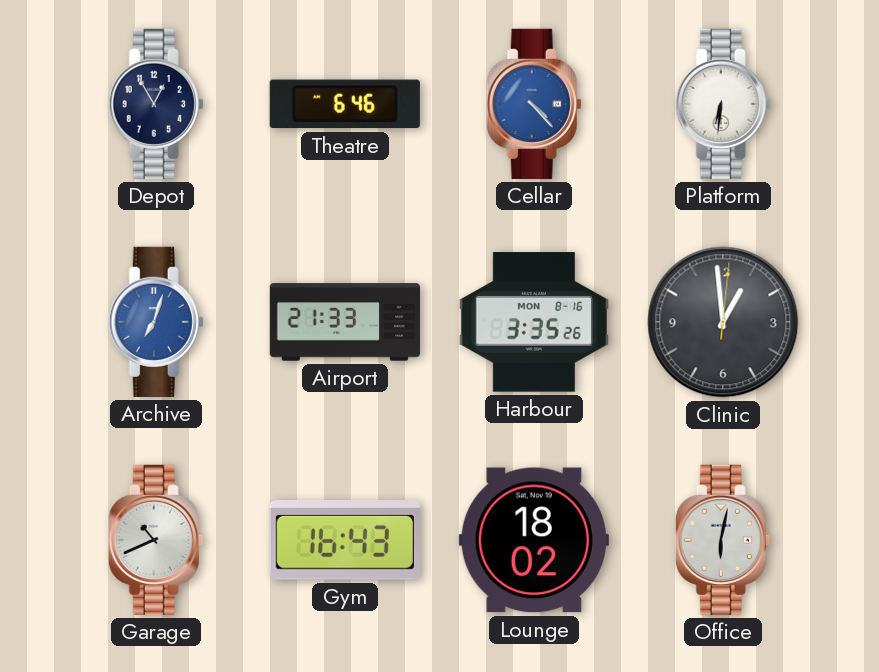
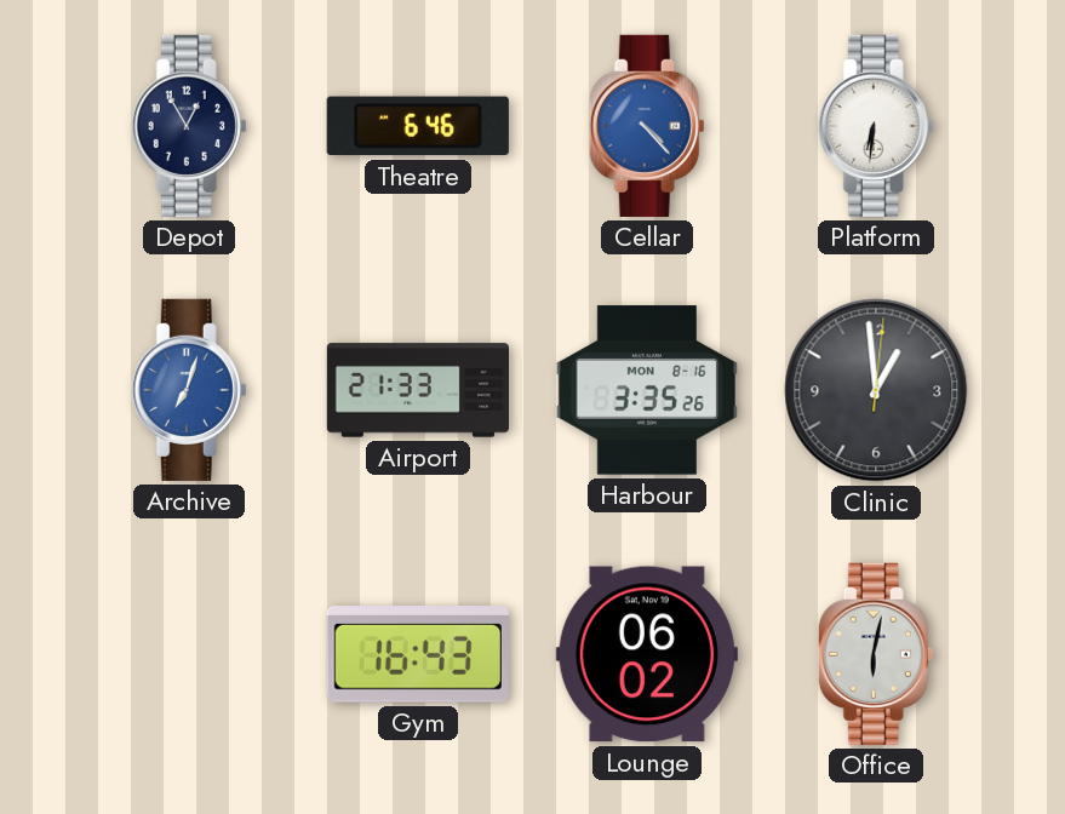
Garage: 10:41 -> none (156, 540)
Lounge: 18:02 -> 06:02 (647, 654)
